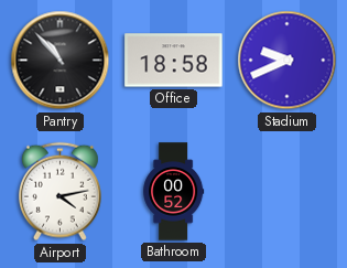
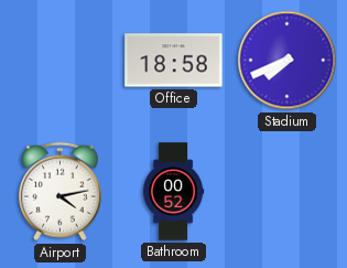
Pantry: 10:53 -> none (61, 61)
Stadium: 9:41 -> 7:41 (288, 61)
